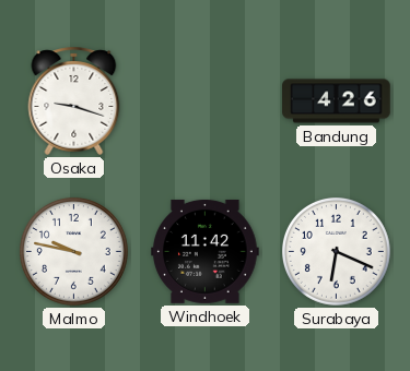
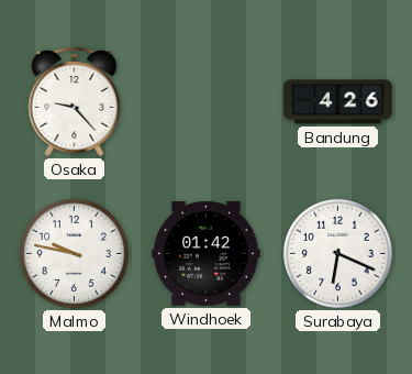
Osaka: 9:18 -> 9:23 (75, 101)
Windhoek: 11:42 -> 01:42 (207, 253)
